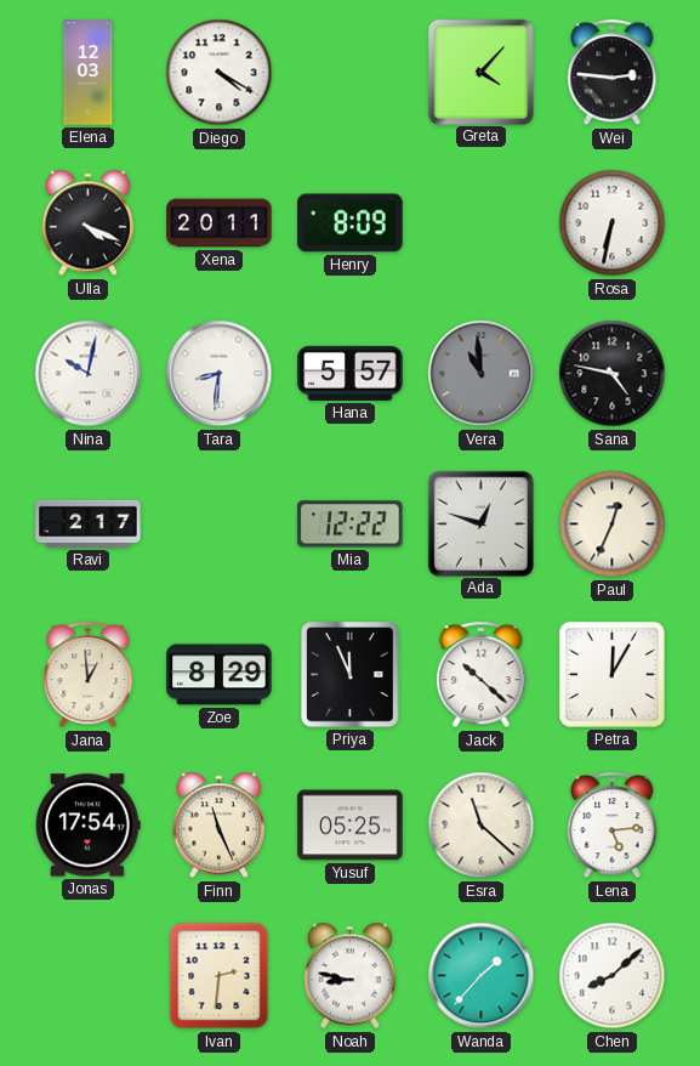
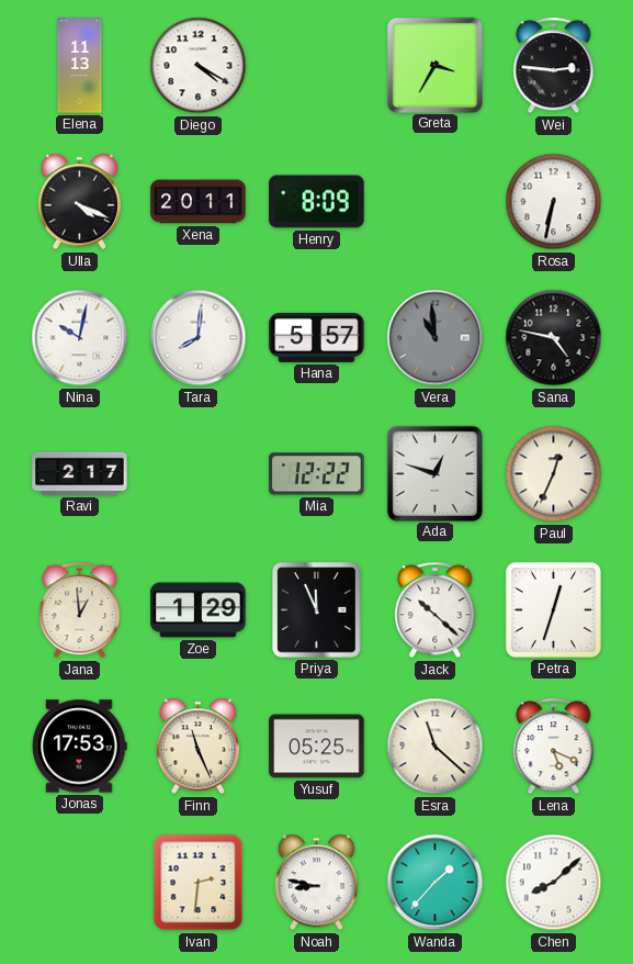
Elena: 12:03 -> 11:13 (80, 66)
Greta: 4:07 -> 3:35 (434, 65)
Tara: 8:31 -> 8:01 (199, 338)
Zoe: 8:29 -> 1:29 (199, 610)
Petra: 12:05 -> 12:33 (553, 609)
Jonas: 17:54 -> 17:53 (79, 747)
Lena: 5:14 -> 5:19 (554, 747)
